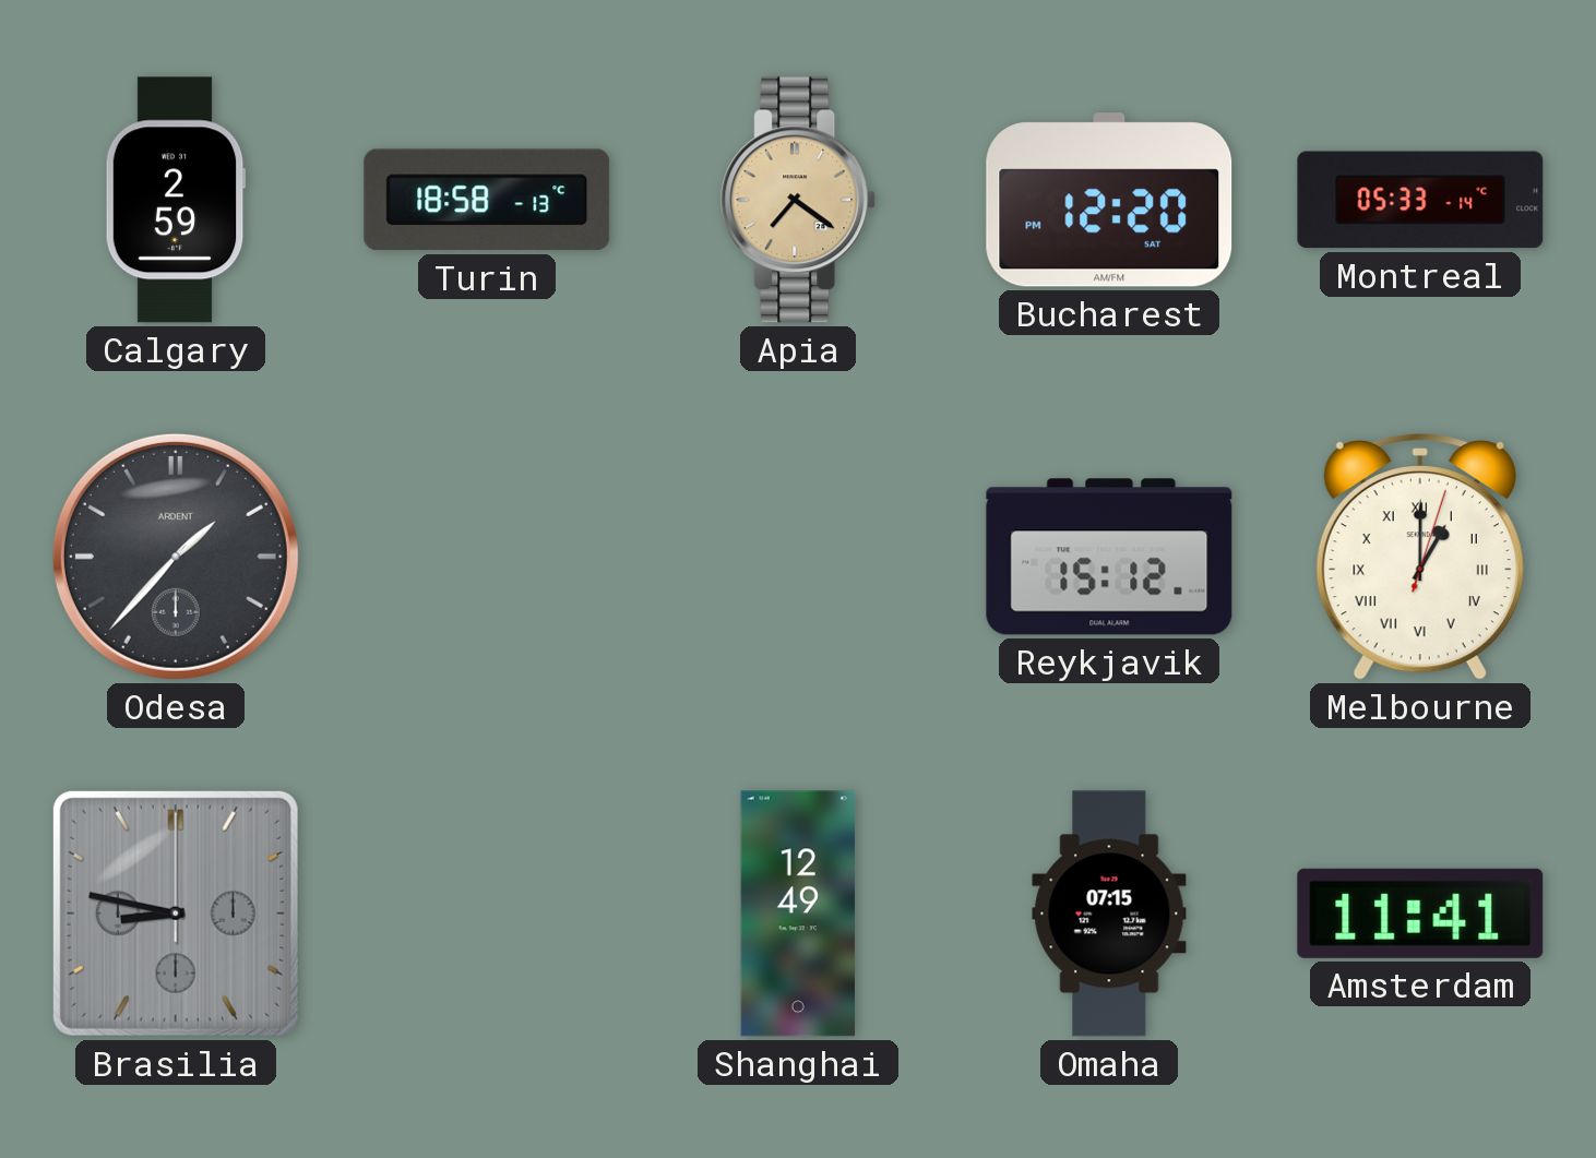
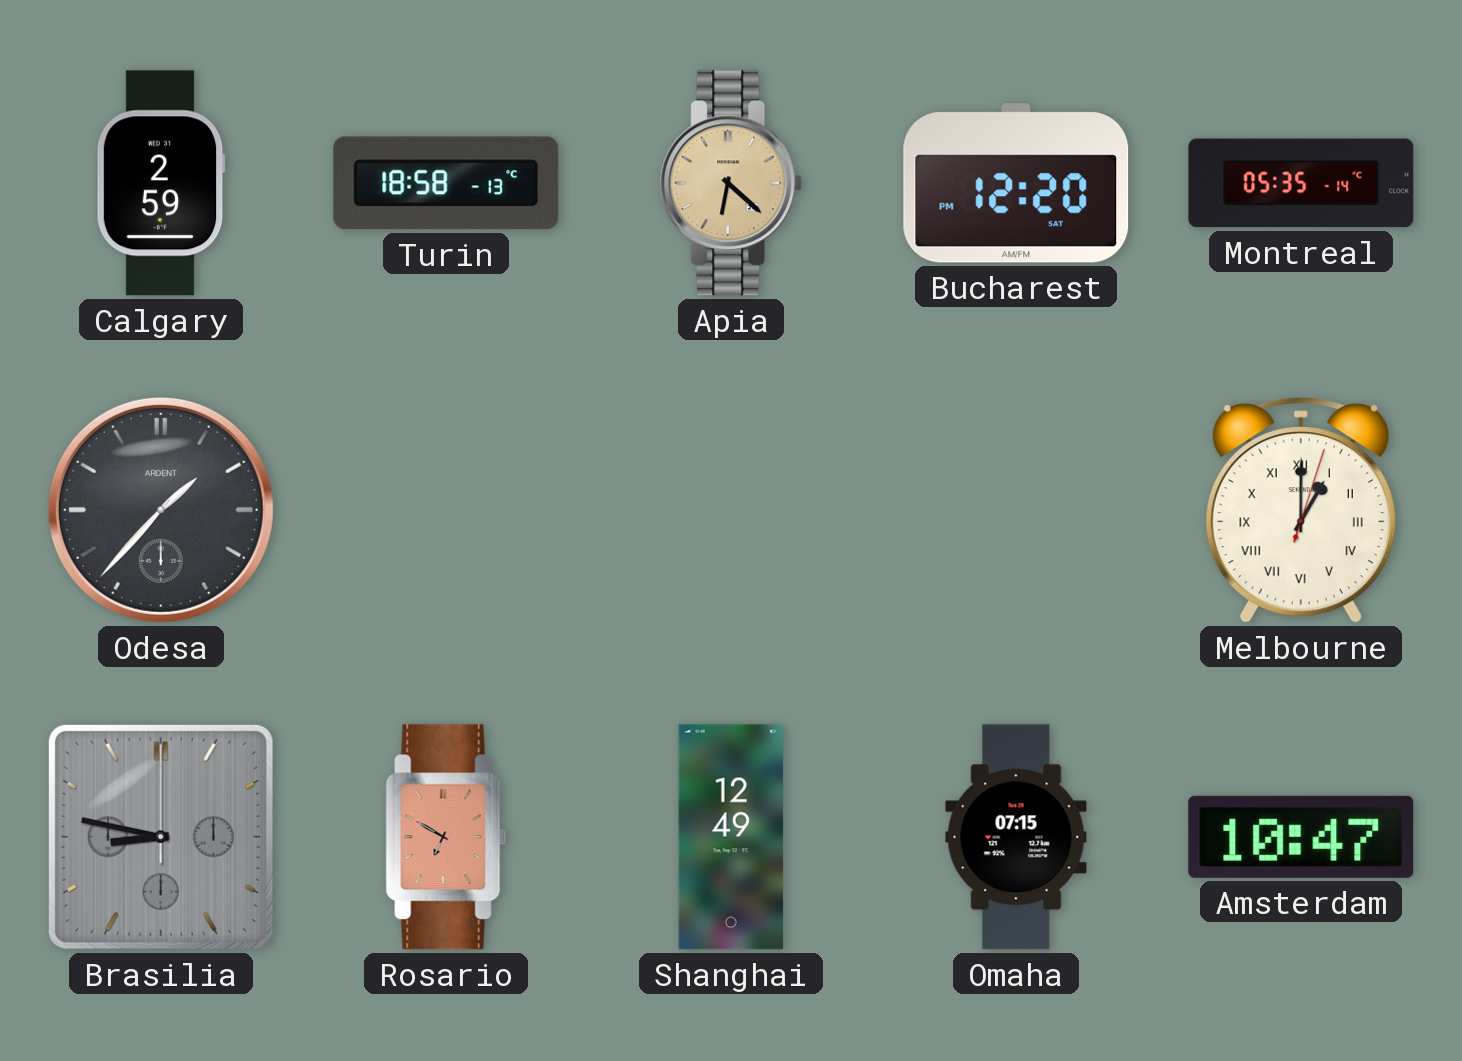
Apia: 7:21 -> 6:22 (731, 183)
Montreal: 05:33 -> 05:35 (1301, 183)
Reykjavik: 15:12 -> none (1109, 557)
Rosario: none -> 6:50 (446, 837)
Amsterdam: 11:41 -> 10:47 (1301, 837)
